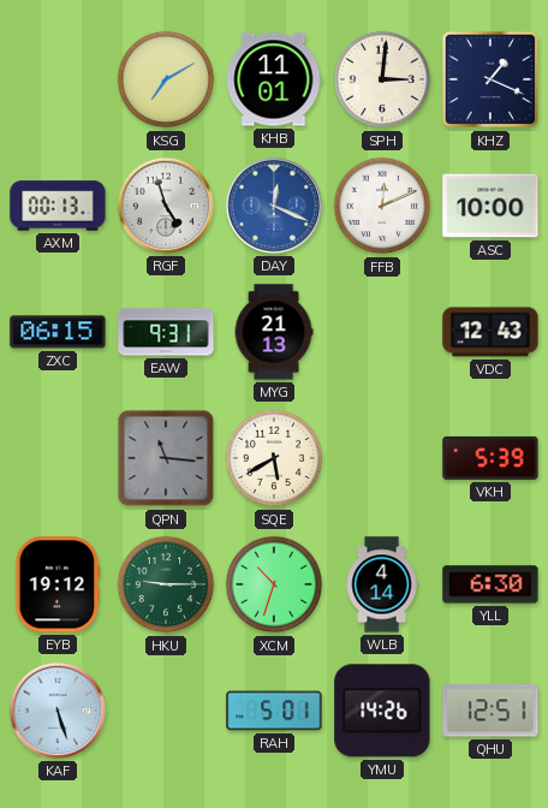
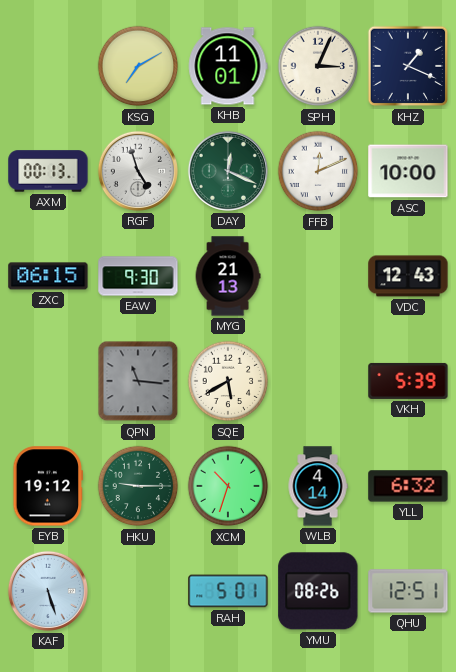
SPH: 3:01 -> 3:04 (318, 66)
DAY dial: blue -> green (228, 171)
EAW: 9:31 -> 9:30 (138, 276)
YLL: 6:30 -> 6:32 (408, 486)
YMU: 14:26 -> 08:26 (318, 591)
